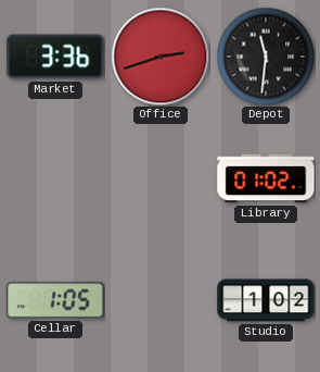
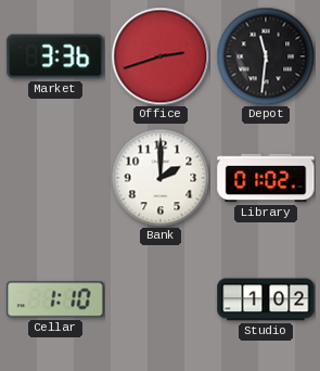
Bank: none -> 2:00 (161, 178)
Cellar: 1:05 -> 1:10 (55, 299)
